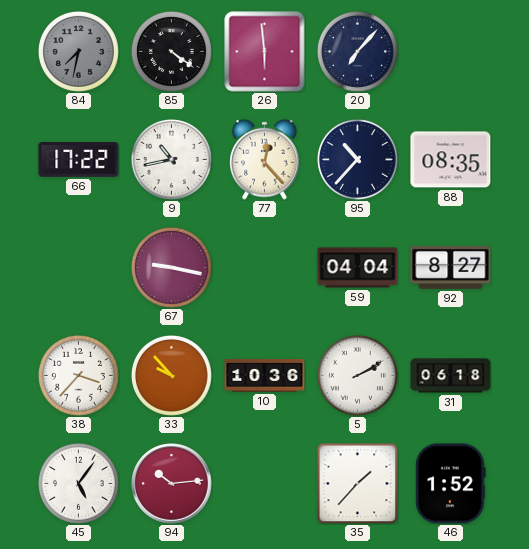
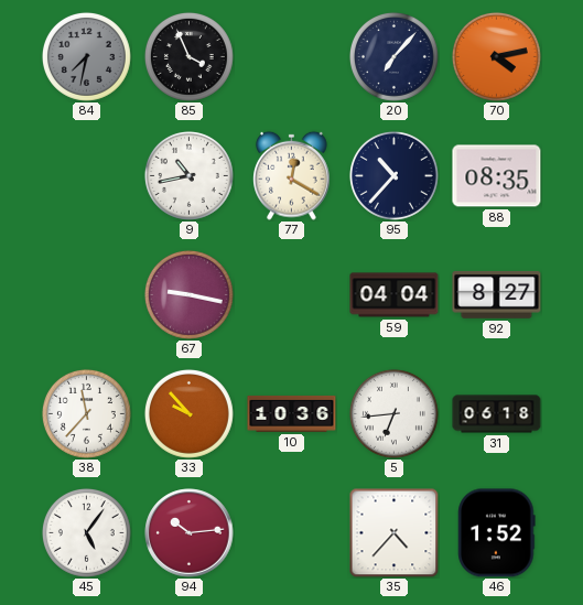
85: 4:21 -> 3:56 (188, 56)
26: 5:59 -> none (265, 52)
70: none -> 4:13 (496, 56)
66: 17:22 -> none (79, 160)
77: 12:23 -> 12:20 (292, 175)
38: 3:37 -> 11:37 (86, 413)
5: 2:10 -> 6:44 (393, 413)
35: 1:37 -> 4:37 (393, 532)
